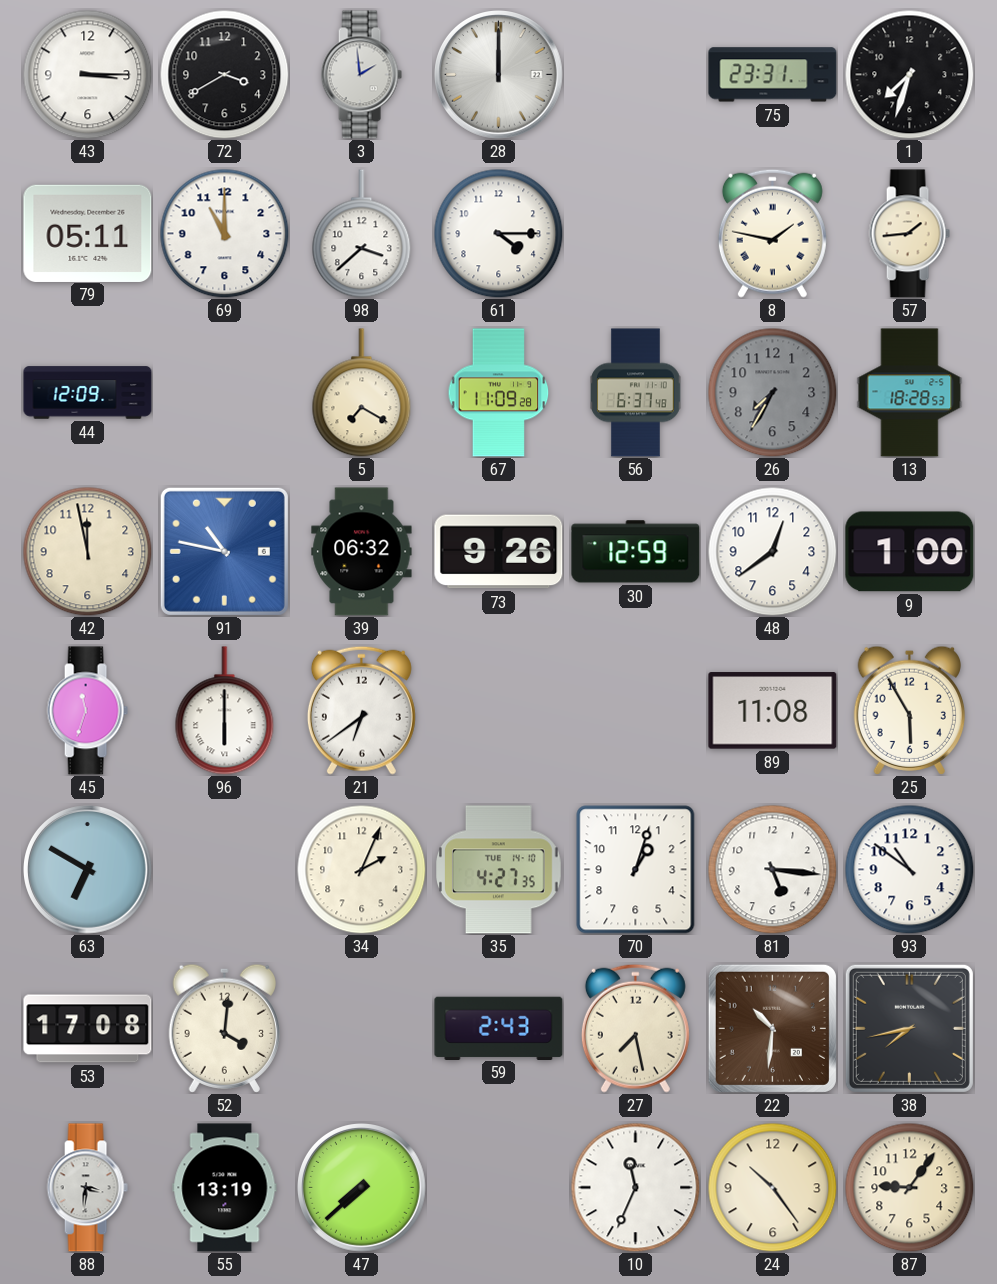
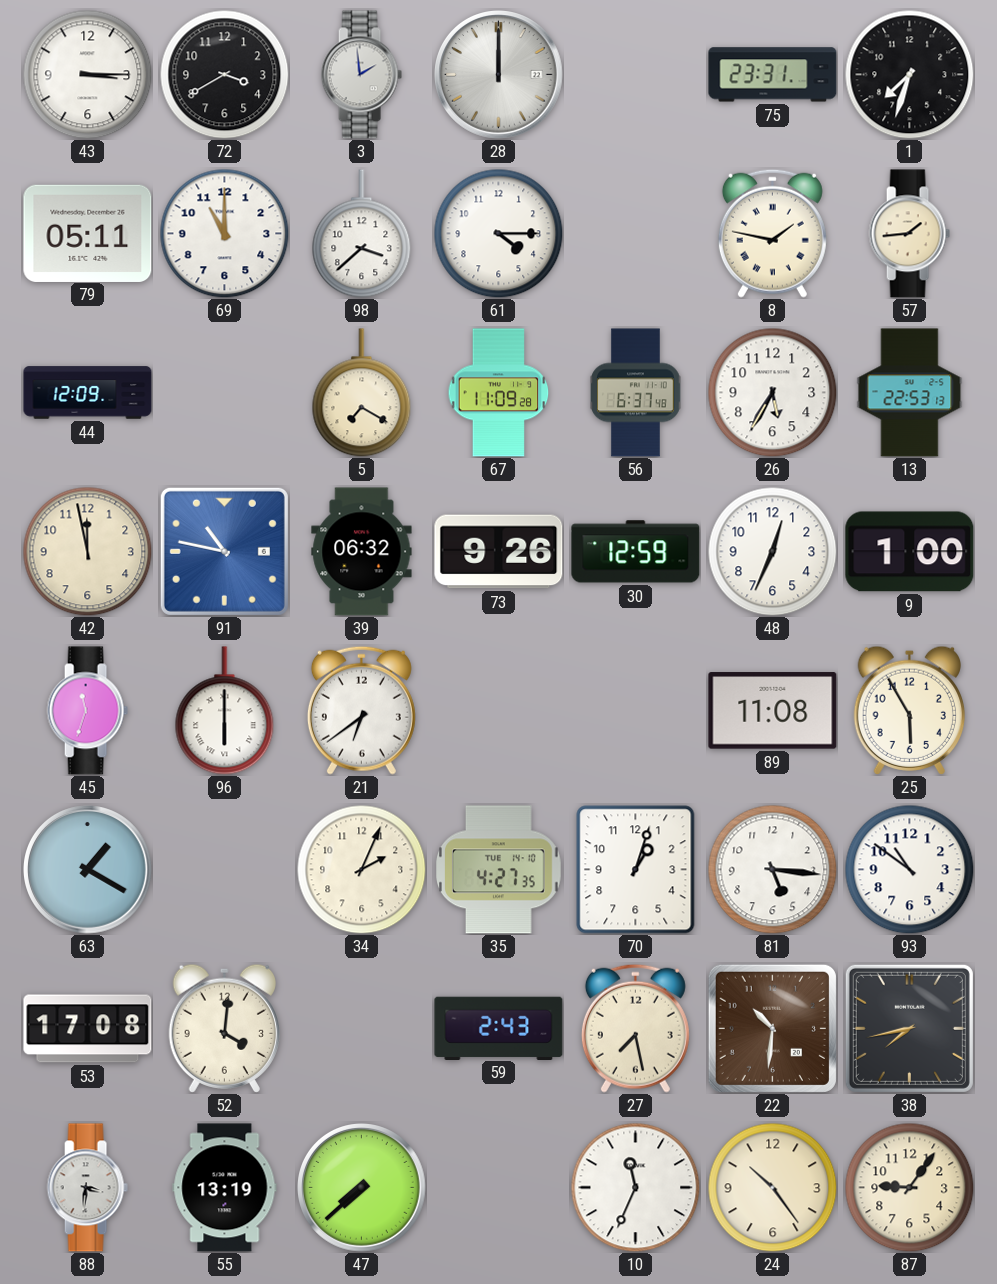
26: 7:35 -> 5:35 (772, 392)
26 dial: grey -> white (772, 392)
13: 18:28 -> 22:53 (910, 393)
48: 12:39 -> 12:34 (772, 551)
63: 6:50 -> 1:20 (88, 870)
